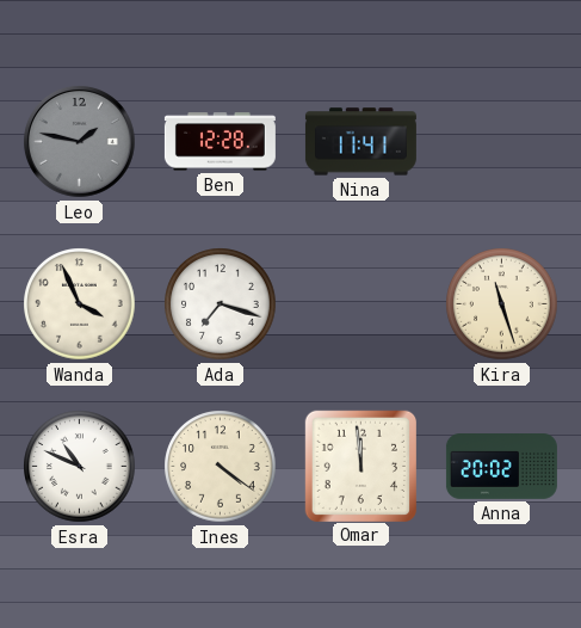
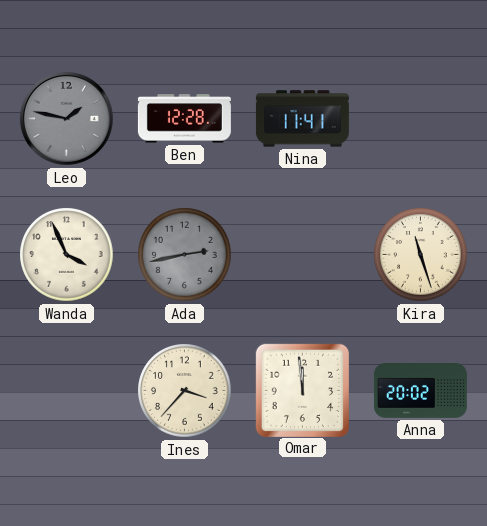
Ada: 7:18 -> 2:43 (185, 255)
Ada dial: white -> grey (185, 255)
Esra: 10:49 -> none (80, 467)
Ines: 4:21 -> 3:37 (185, 391)
